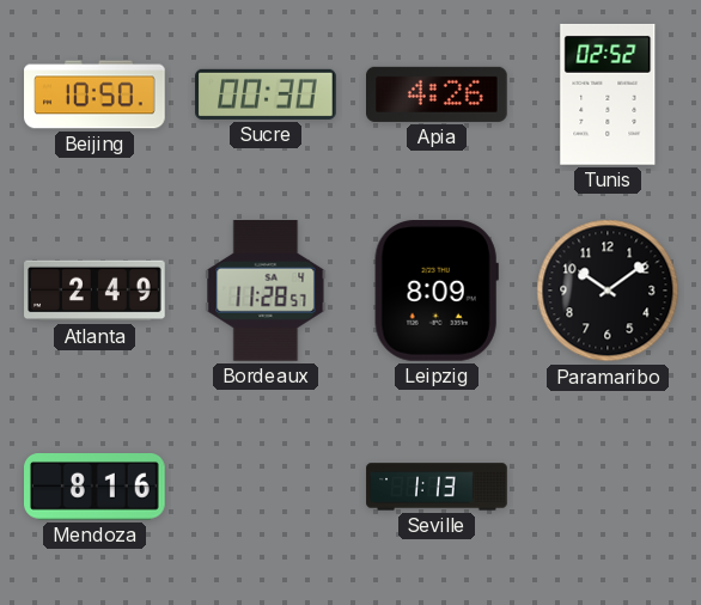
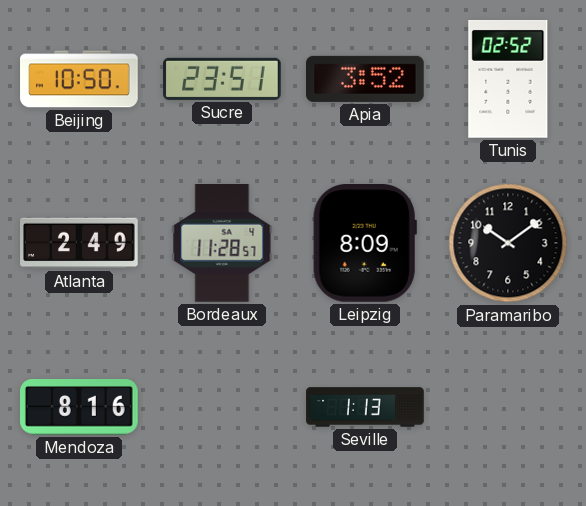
Sucre: 00:30 -> 23:51 (222, 79)
Apia: 4:26 -> 3:52 (366, 79)
